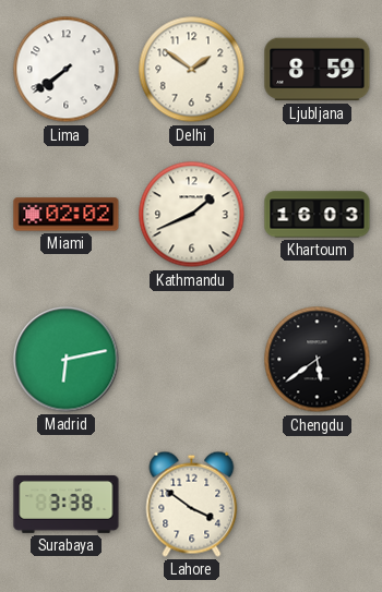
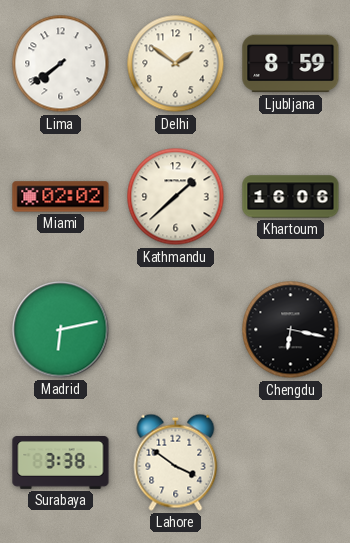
Kathmandu: 1:41 -> 1:38 (176, 197)
Khartoum: 16:03 -> 16:06 (291, 197)
Chengdu: 5:39 -> 6:17 (291, 330)
